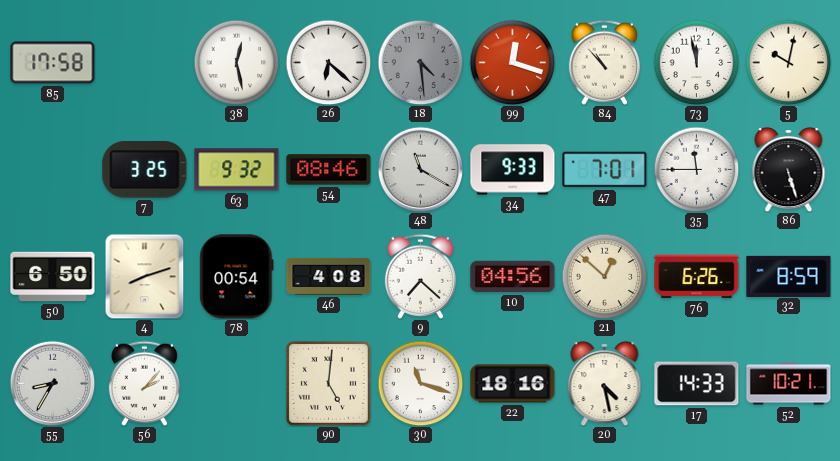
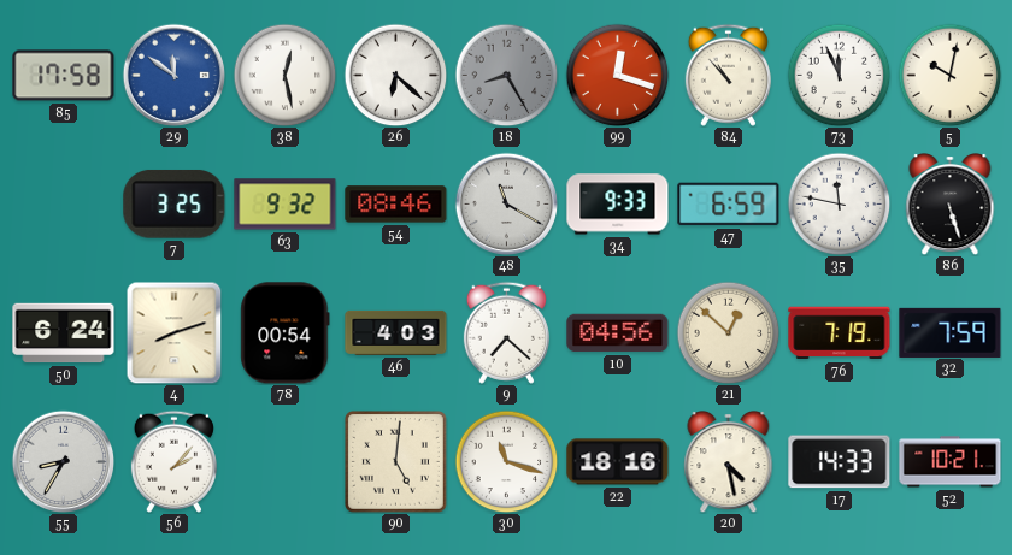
29: none -> 11:51 (173, 75)
18: 4:29 -> 8:25 (506, 75)
73: 11:58 -> 11:56 (839, 75)
47: 7:01 -> 6:59 (729, 205)
35: 11:45 -> 11:47 (839, 203)
50: 6:50 -> 6:24 (64, 333)
46: 4:08 -> 4:03 (396, 332)
76: 6:26 -> 7:19 (840, 333)
32: 8:59 -> 7:59 (951, 332)
